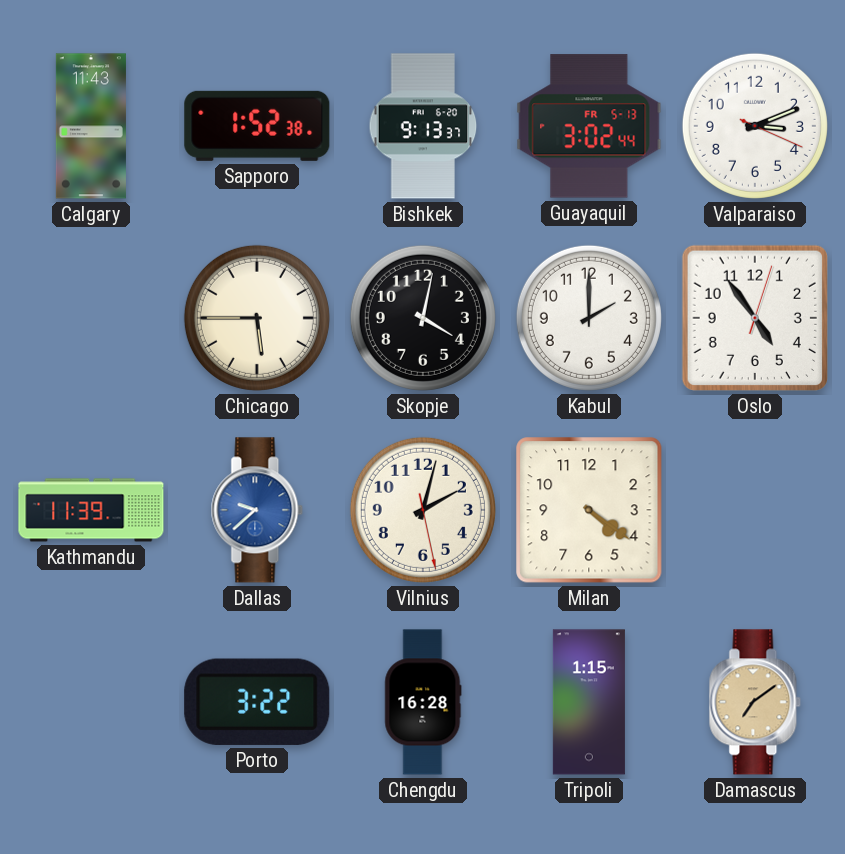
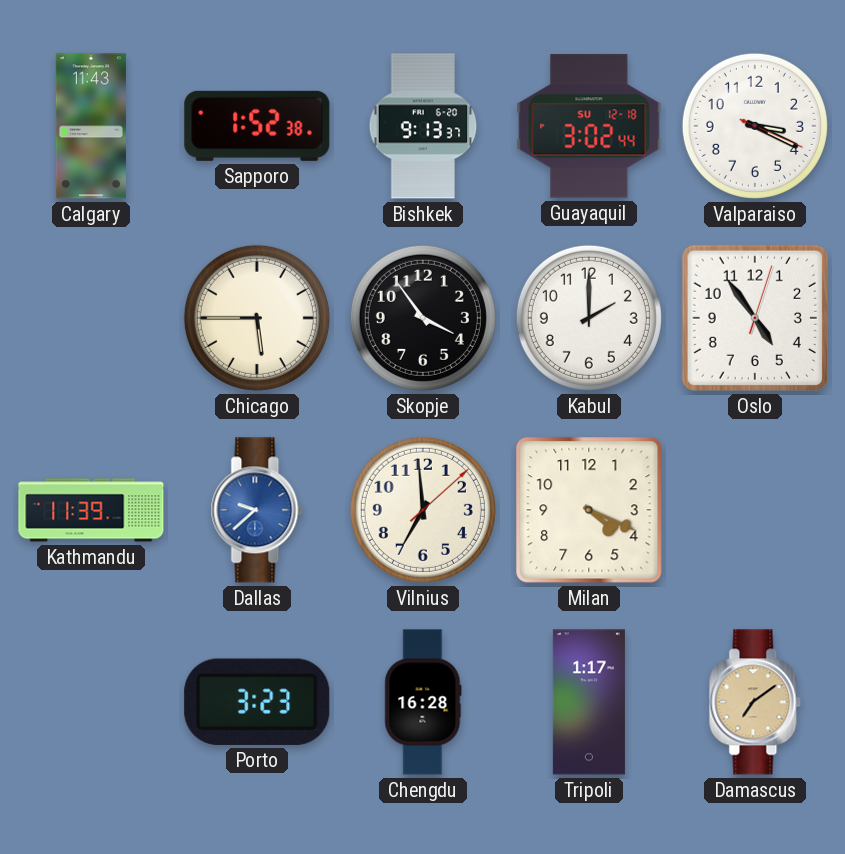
Guayaquil date: FR 5-13 -> SU 12-18 (589, 126)
Valparaiso: 3:11 -> 3:19 (755, 126)
Skopje: 4:02 -> 3:54 (423, 318)
Vilnius: 2:02 -> 6:59 (423, 510)
Milan: 4:21 -> 4:19 (589, 510)
Porto: 3:22 -> 3:23 (257, 702)
Tripoli: 1:15 -> 1:17 (589, 702)
